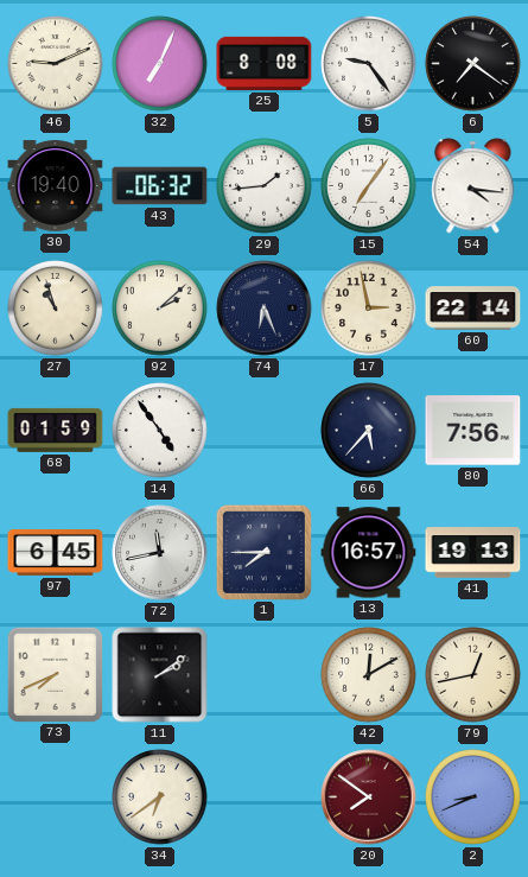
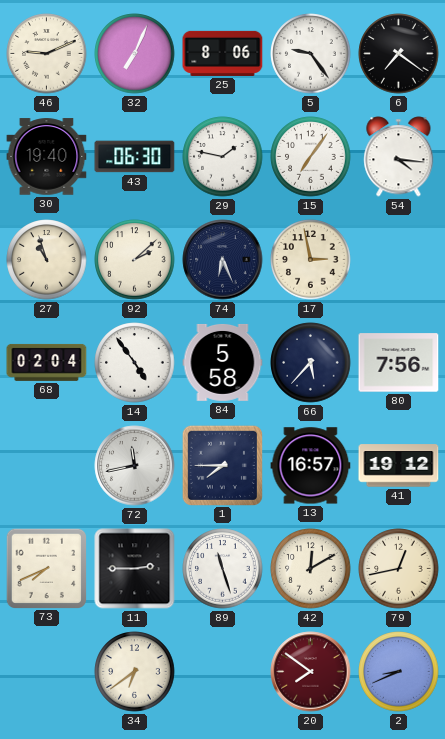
25: 8:08 -> 8:06 (223, 53)
43: 06:32 -> 06:30 (135, 157)
29: 1:44 -> 1:47 (223, 157)
60: 22:14 -> none (473, 309)
68: 01:59 -> 02:04 (47, 362)
84: none -> 5:58 (223, 362)
97: 6:45 -> none (56, 553)
41: 19:13 -> 19:12 (399, 466)
11: 2:09 -> 2:45 (135, 569)
89: none -> 11:27 (223, 569)
